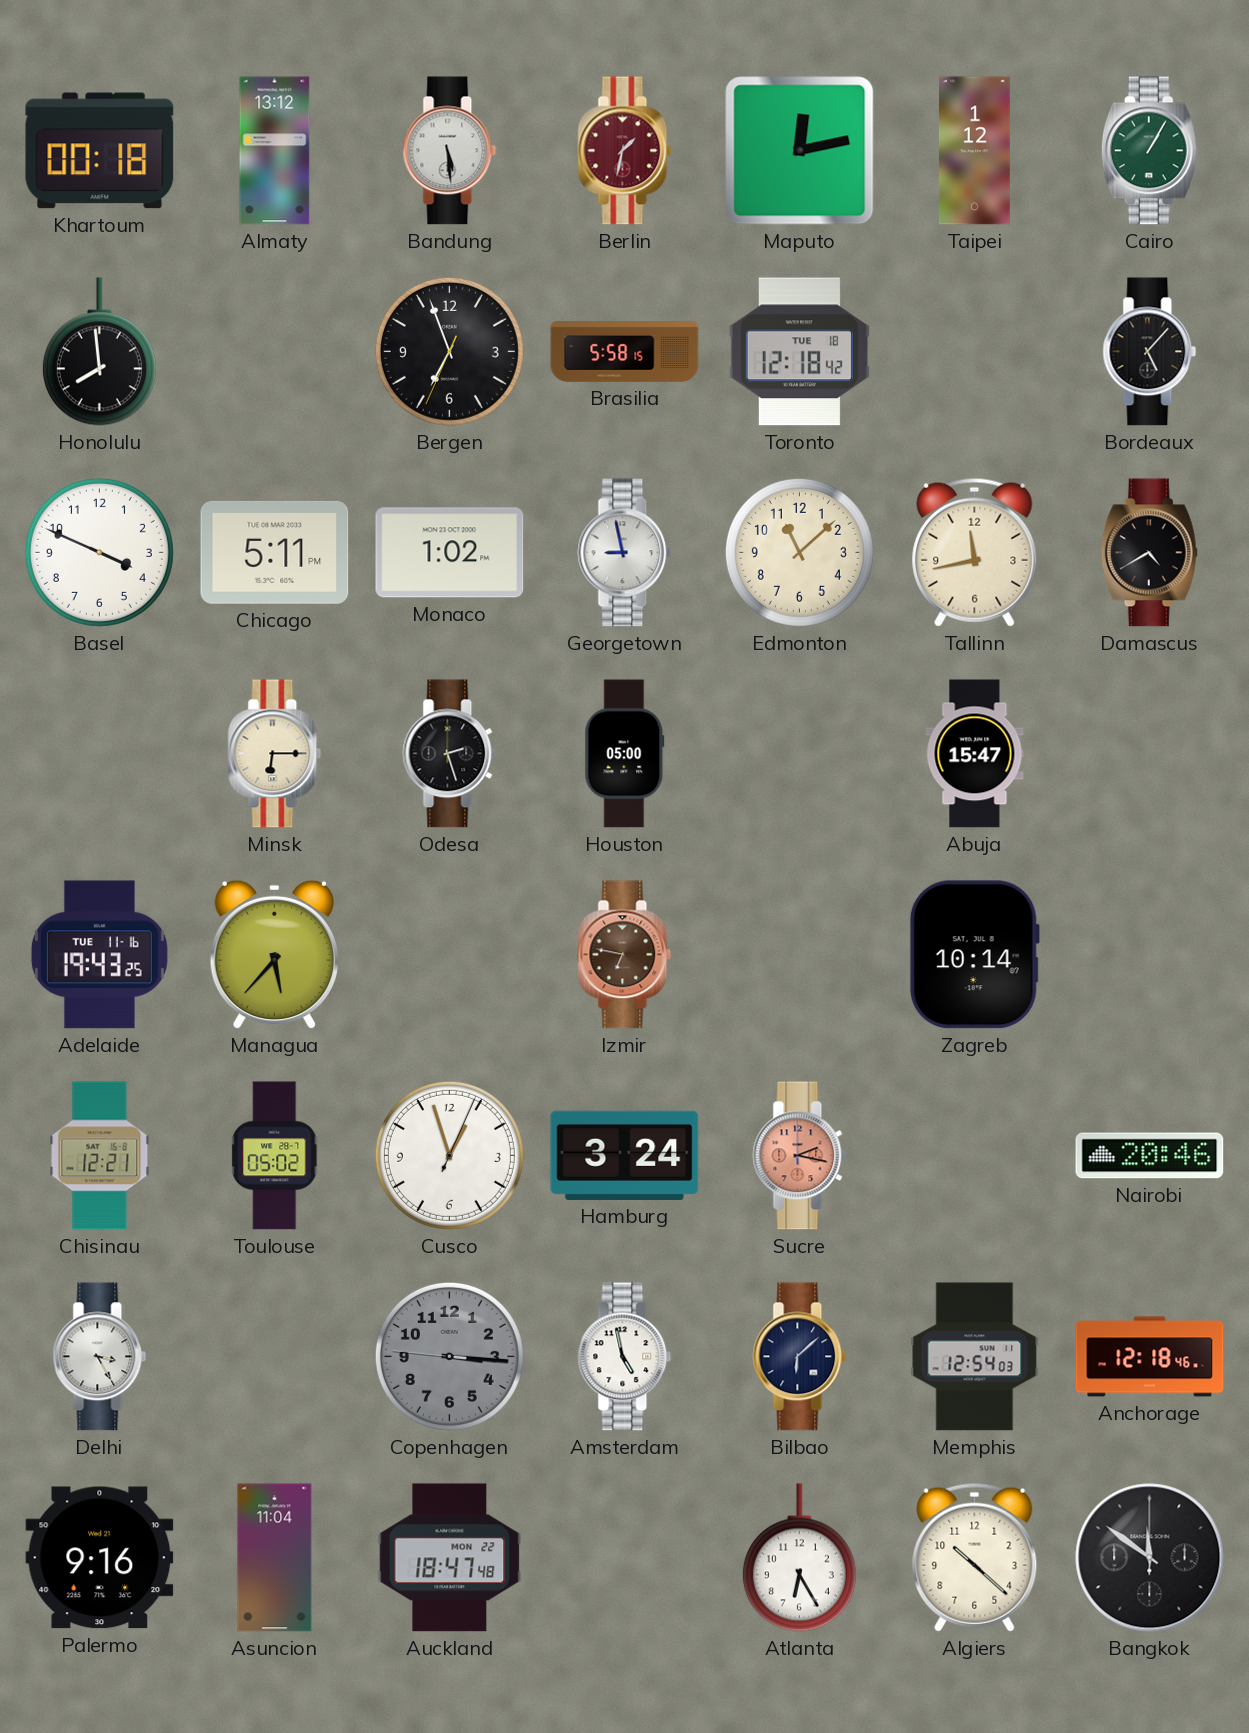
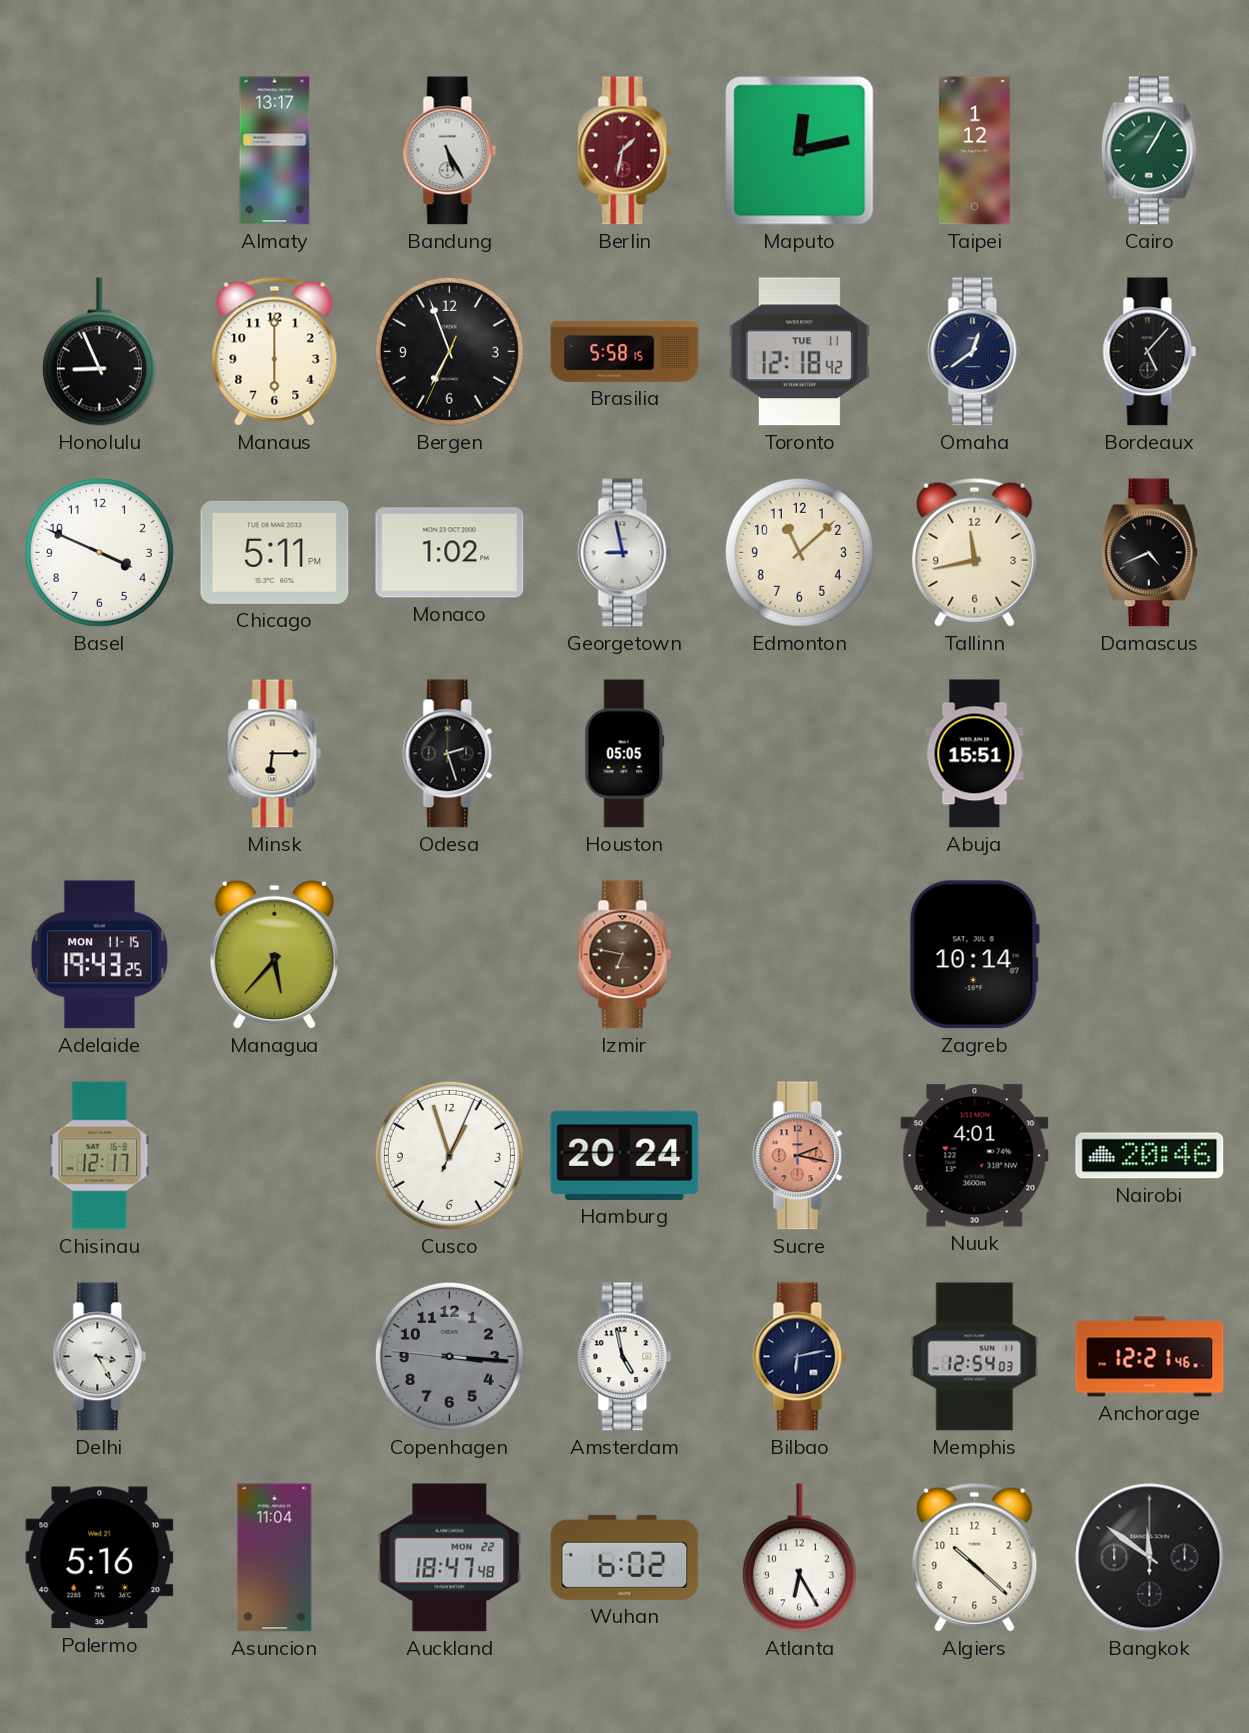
Khartoum: 00:18 -> none (100, 151)
Almaty: 13:12 -> 13:17 (275, 151)
Bandung: 5:29 -> 5:25 (450, 151)
Honolulu: 7:59 -> 8:56 (99, 352)
Manaus: none -> 6:00 (275, 351)
Toronto date: TUE 18 -> TUE 11 (799, 352)
Omaha: none -> 12:39 (975, 352)
Damascus: 4:40 -> 4:41 (1149, 553)
Houston: 05:00 -> 05:05 (625, 754)
Abuja: 15:47 -> 15:51 (975, 754)
Adelaide date: TUE 11-16 -> MON 11-15 (99, 955)
Chisinau: 12:21 -> 12:17 (100, 1156)
Toulouse: 05:02 -> none (275, 1156)
Hamburg: 3:24 -> 20:24 (625, 1155)
Nuuk: none -> 4:01 (975, 1156)
Bilbao: 6:08 -> 6:13 (800, 1357)
Anchorage: 12:18 -> 12:21 (1150, 1357)
Palermo: 9:16 -> 5:16 (100, 1558)
Wuhan: none -> 6:02 (625, 1557)
